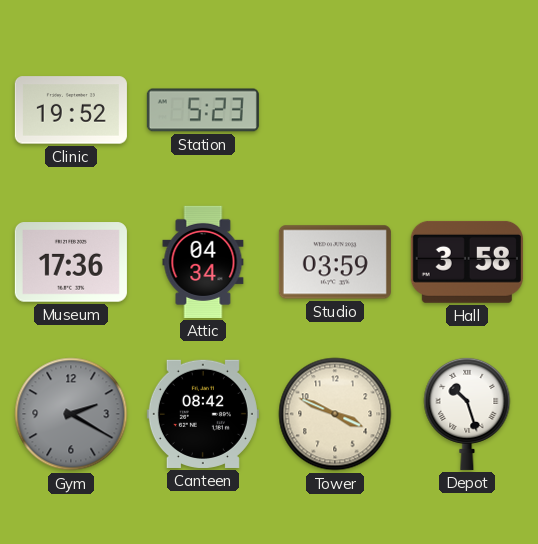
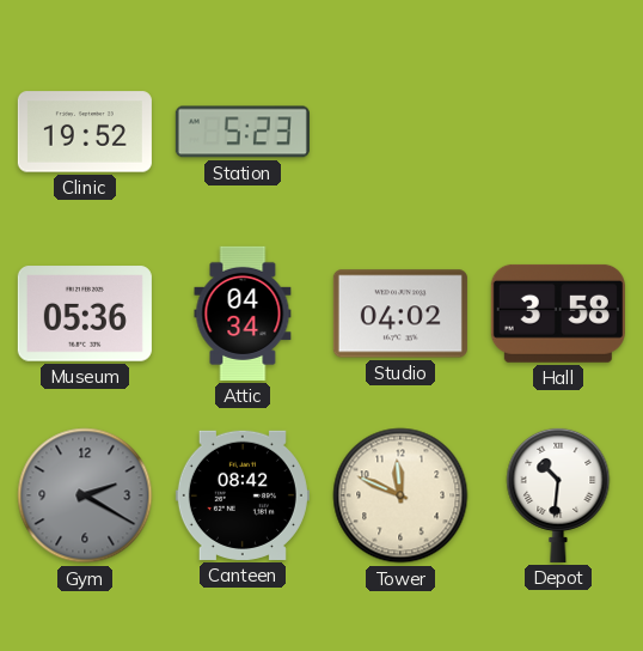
Museum: 17:36 -> 05:36 (85, 314)
Studio: 03:59 -> 04:02 (400, 314)
Tower: 3:49 -> 11:49 (400, 495)
Depot: 10:27 -> 10:31 (558, 494)
